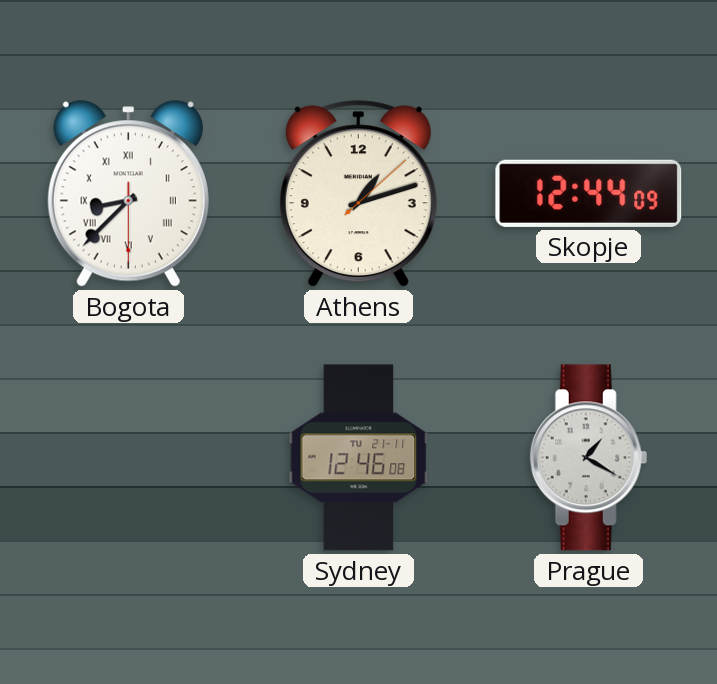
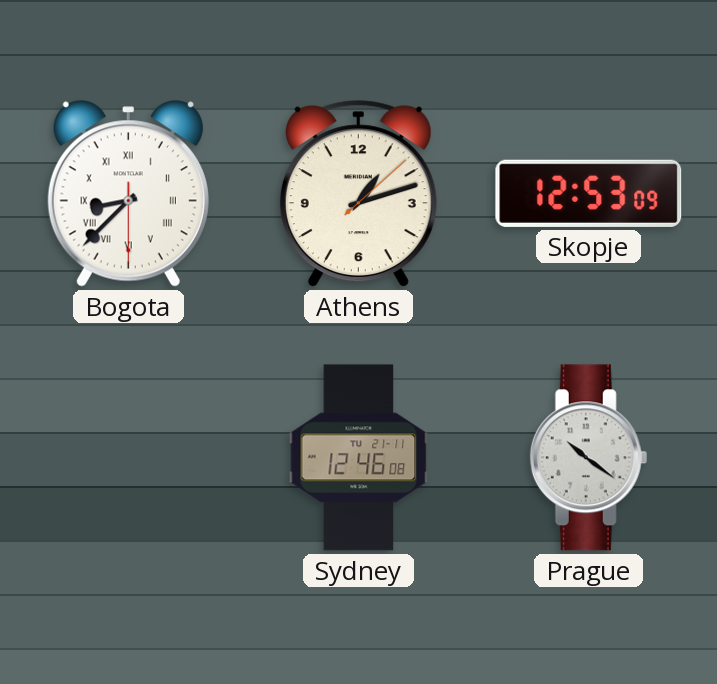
Skopje: 12:44 -> 12:53 (589, 193)
Prague: 1:20 -> 10:21 (589, 458)
